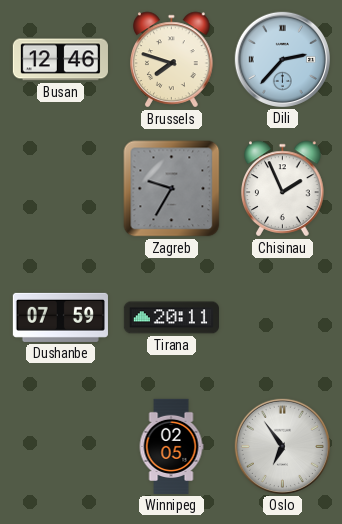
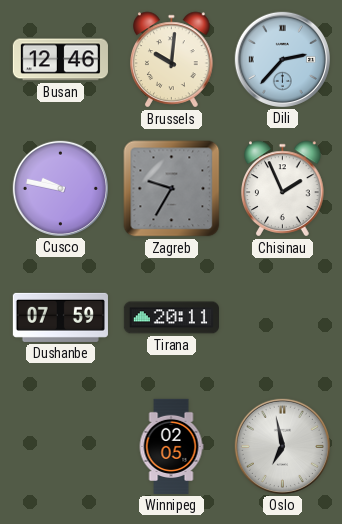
Brussels: 7:48 -> 10:01 (172, 60)
Cusco: none -> 9:47 (60, 188)
Oslo: 6:54 -> 6:58 (282, 446)
